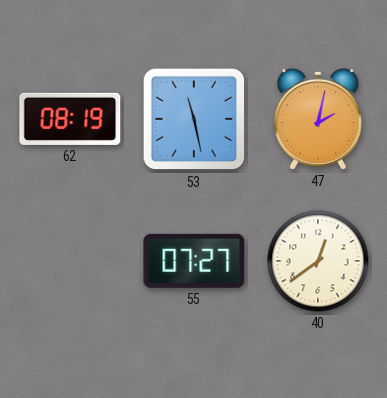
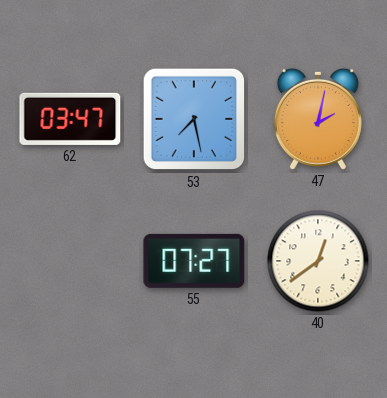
62: 08:19 -> 03:47 (70, 119)
53: 11:28 -> 7:28 (194, 119)
